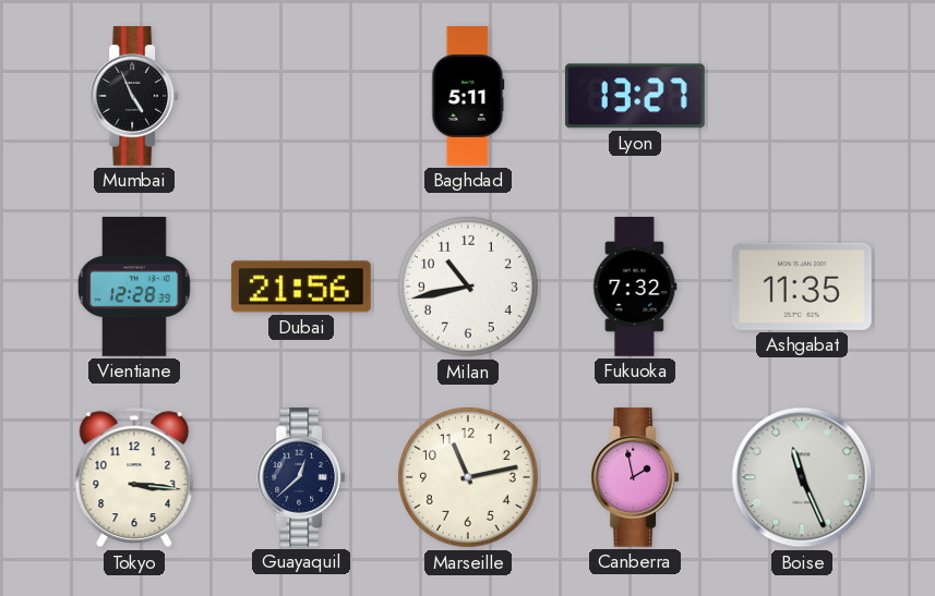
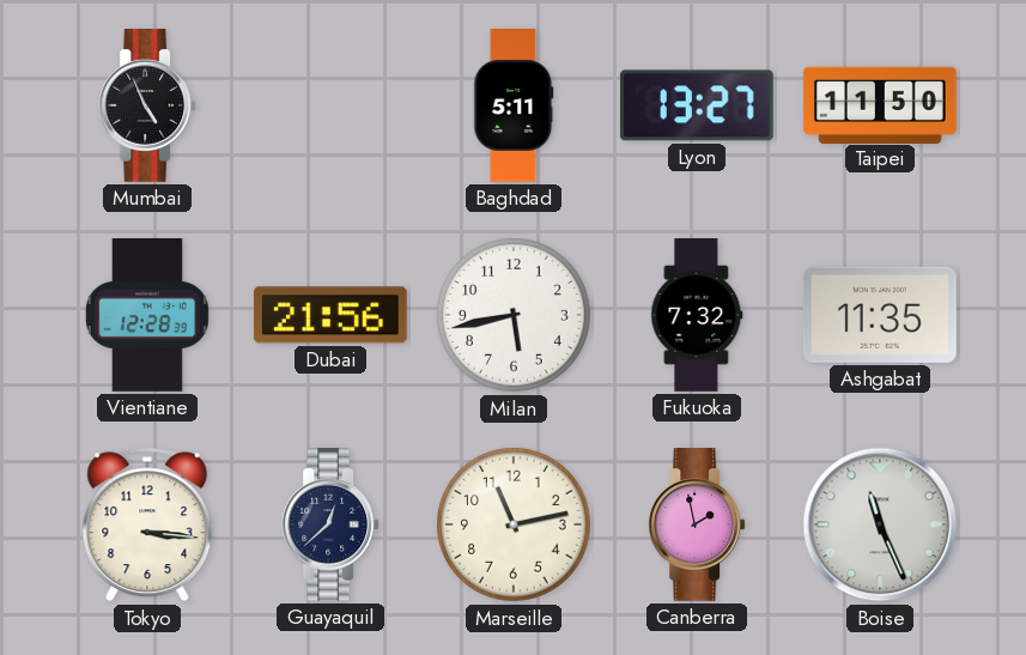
Taipei: none -> 11:50 (880, 104)
Milan: 10:43 -> 5:43 (515, 316)
